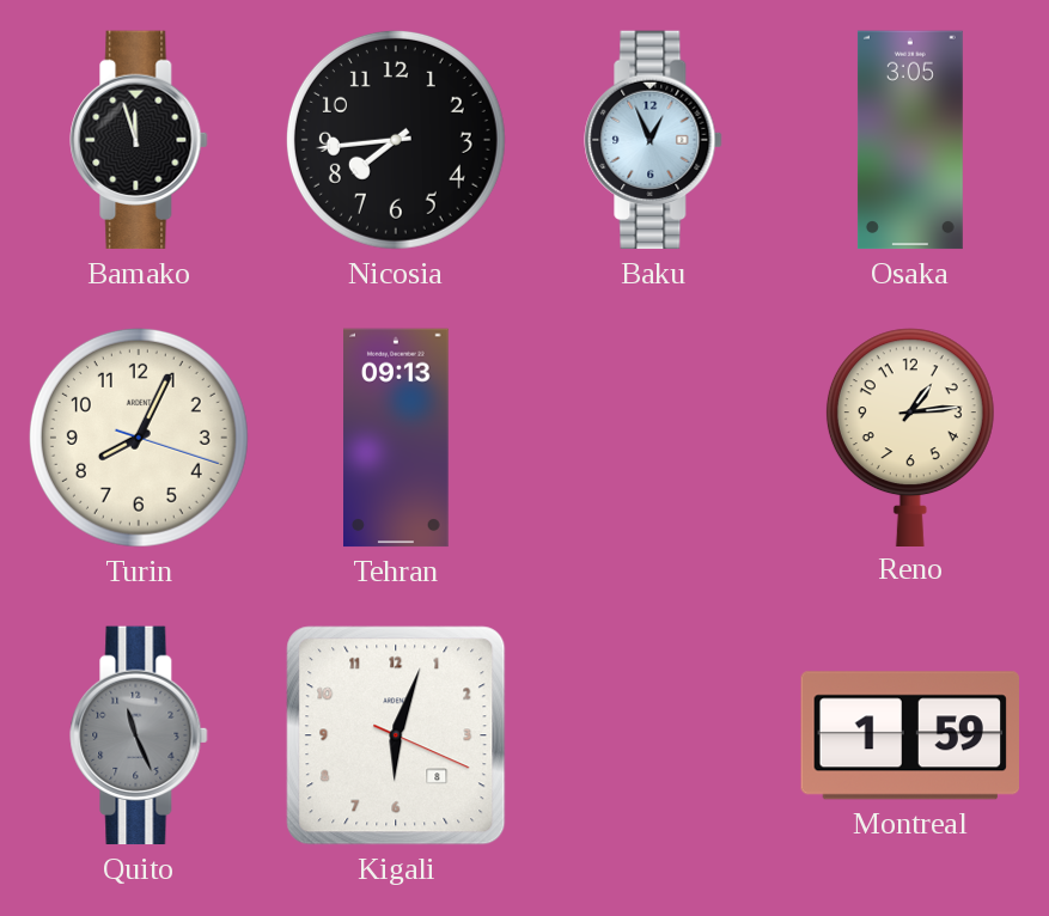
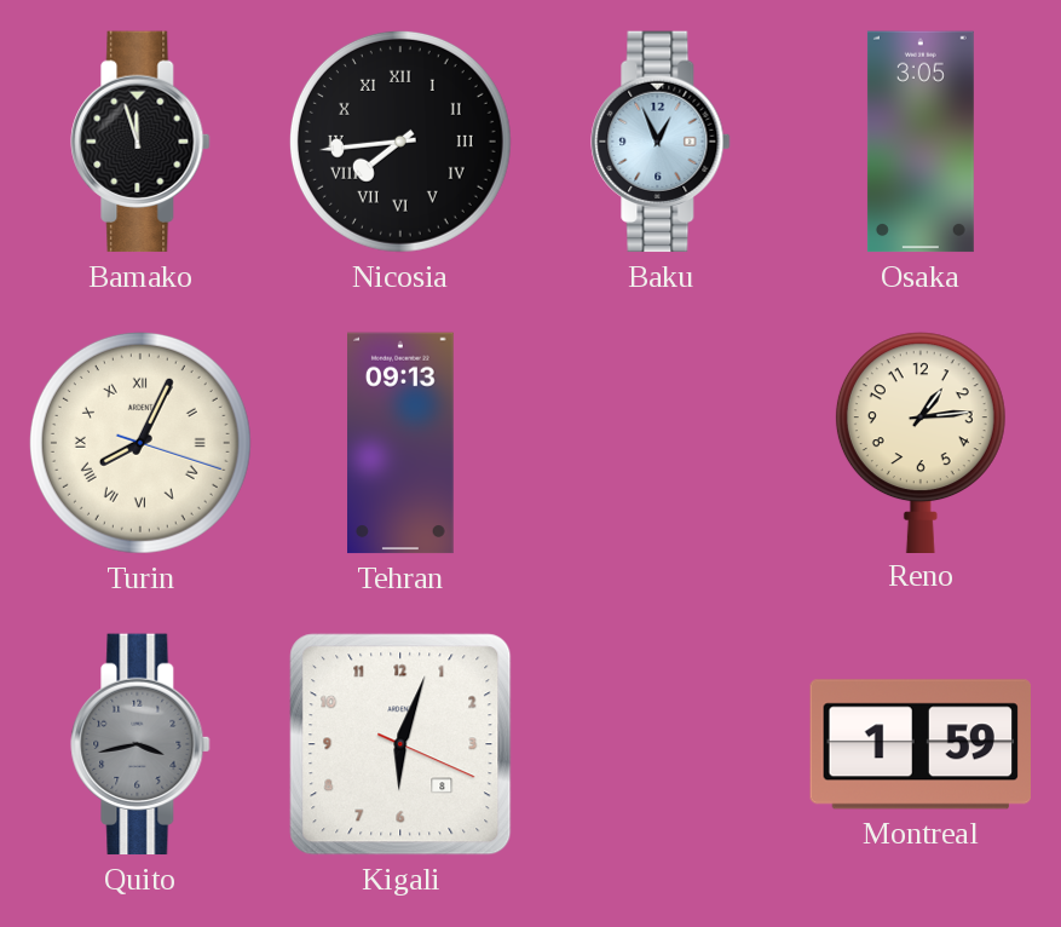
Nicosia numerals: Arabic -> Roman (400, 142)
Turin numerals: Arabic -> Roman (140, 443)
Quito: 11:26 -> 3:43 (140, 744)
